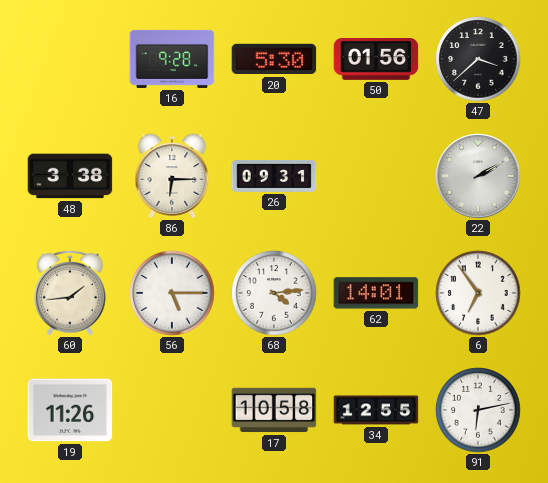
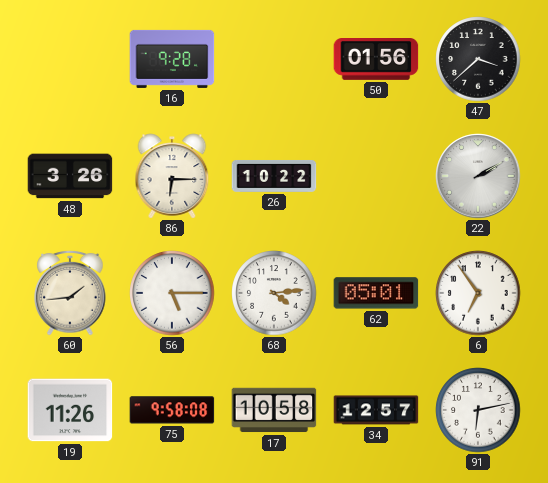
20: 5:30 -> none (274, 59)
48: 3:38 -> 3:26 (70, 176)
26: 09:31 -> 10:22 (274, 176)
62: 14:01 -> 05:01 (376, 293)
75: none -> 9:58 (172, 410)
34: 12:55 -> 12:57 (376, 410)
